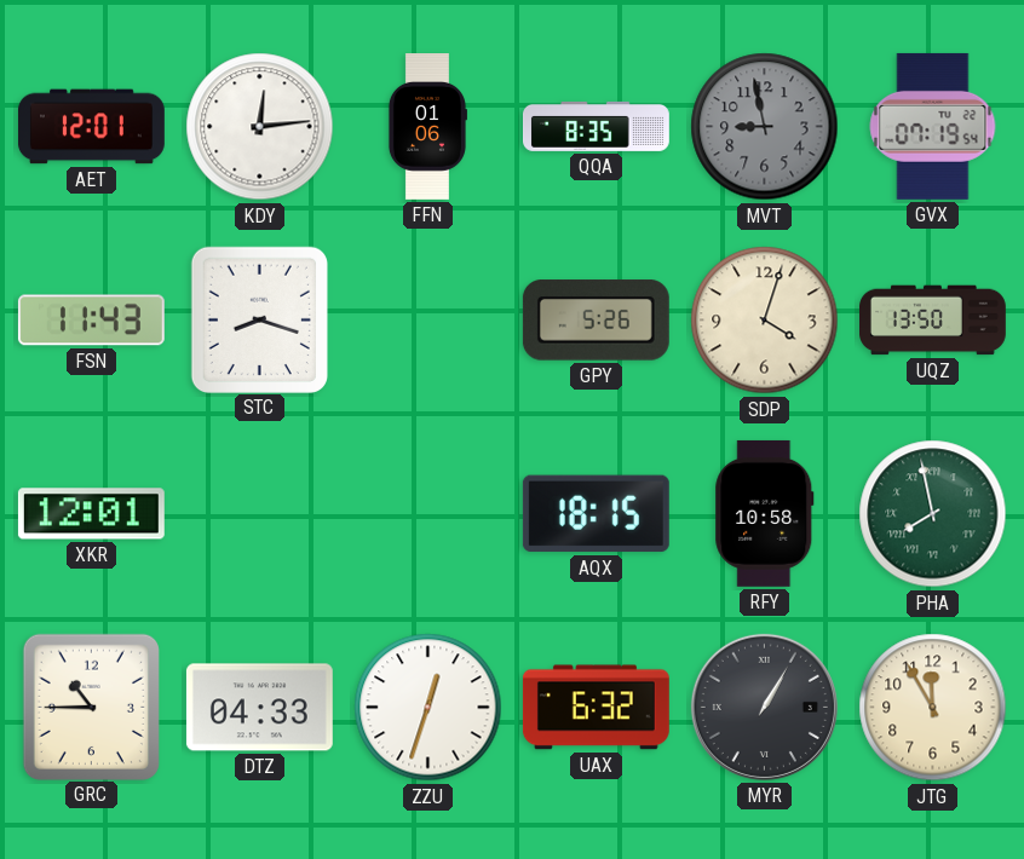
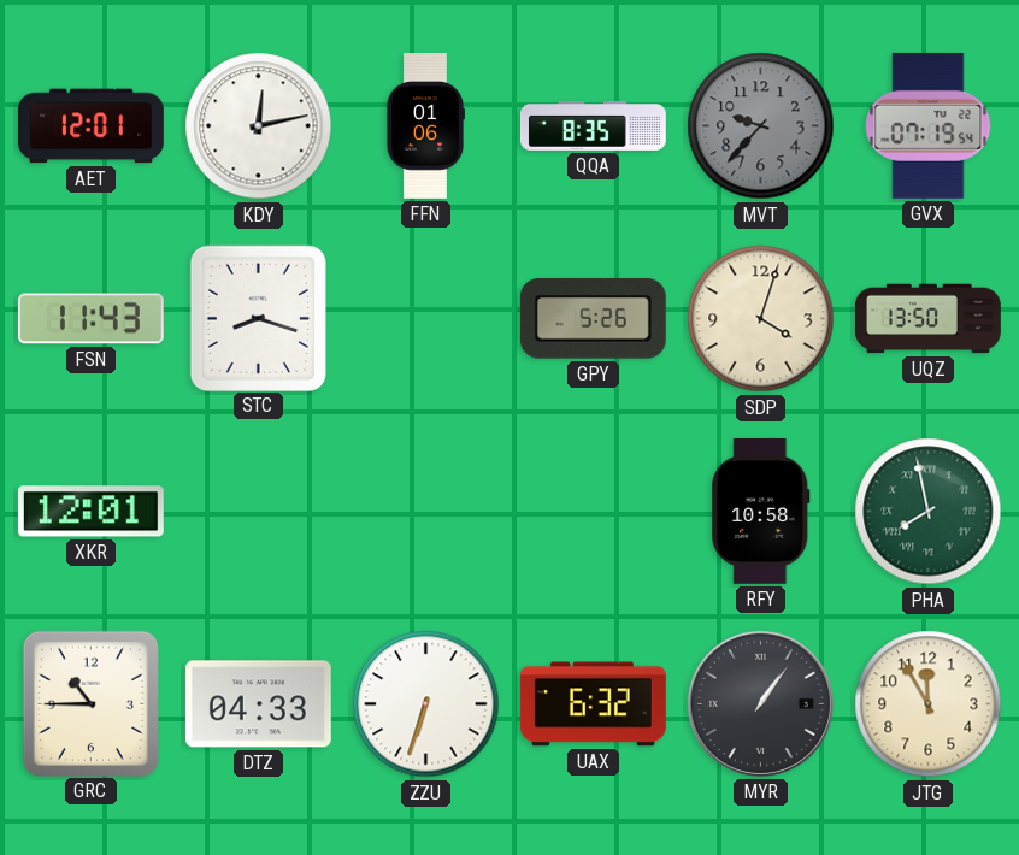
KDY: 12:14 -> 12:13 (259, 126)
MVT: 8:58 -> 9:37 (761, 126)
AQX: 18:15 -> none (596, 514)
ZZU: 12:33 -> 6:33 (426, 704)
MYR: 1:05 -> 1:06 (760, 703)
